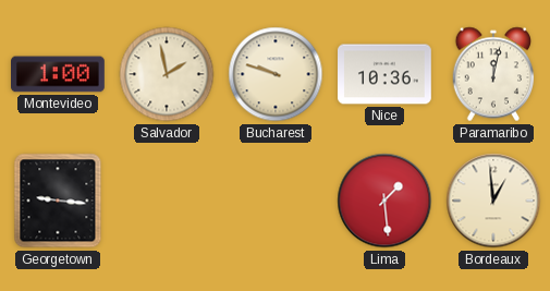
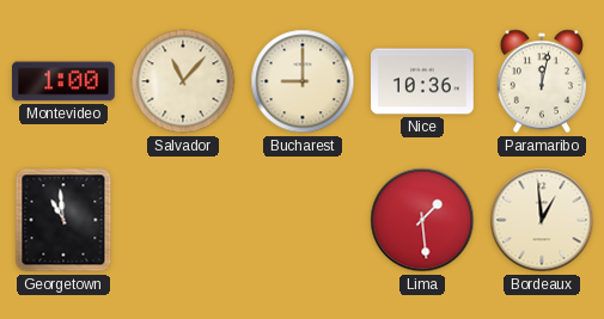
Salvador: 1:58 -> 11:07 (183, 81)
Bucharest: 9:48 -> 9:00 (303, 81)
Georgetown: 9:16 -> 10:59 (63, 220)
